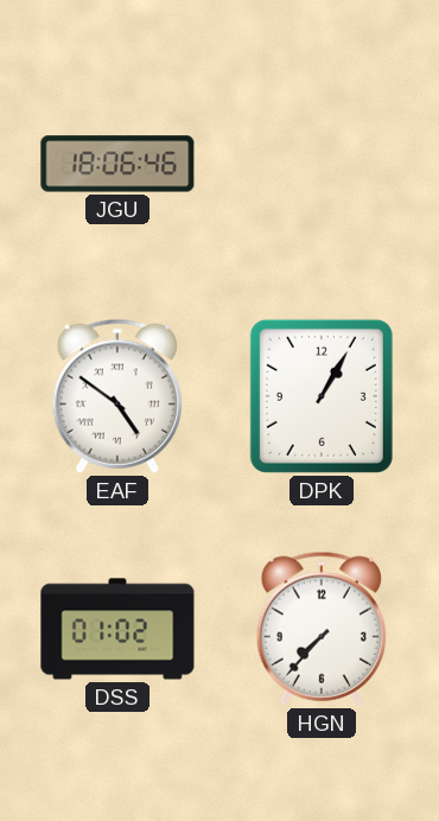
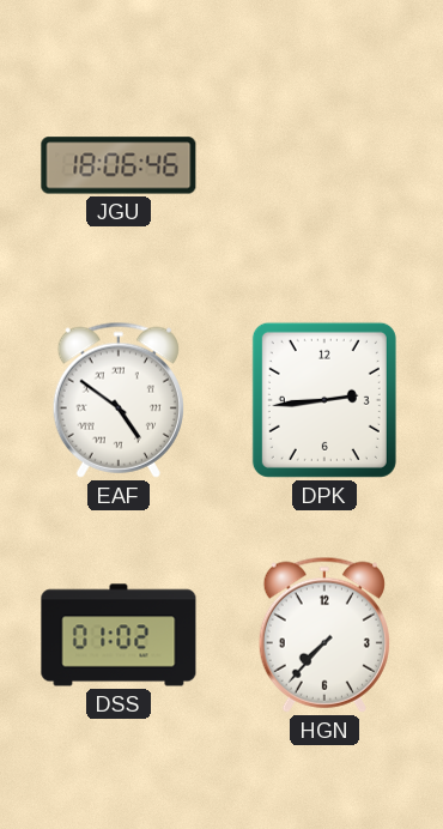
DPK: 1:05 -> 2:44 (324, 400)
